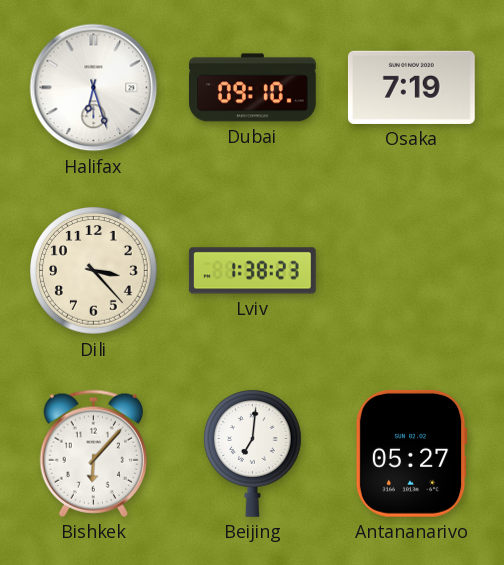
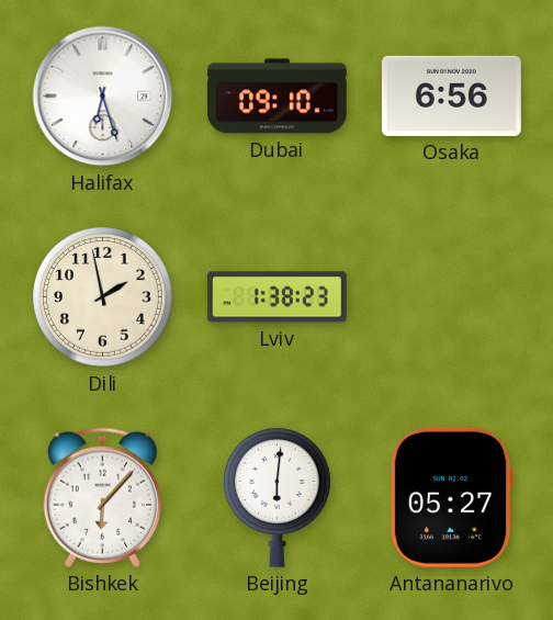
Osaka: 7:19 -> 6:56 (451, 95)
Dili: 3:23 -> 1:58 (103, 297)
Beijing: 7:01 -> 6:01 (278, 497)
